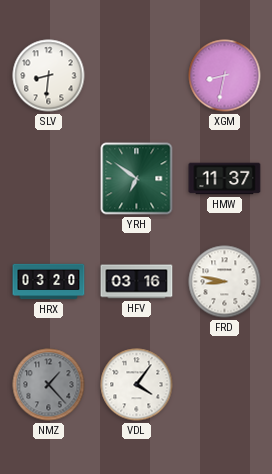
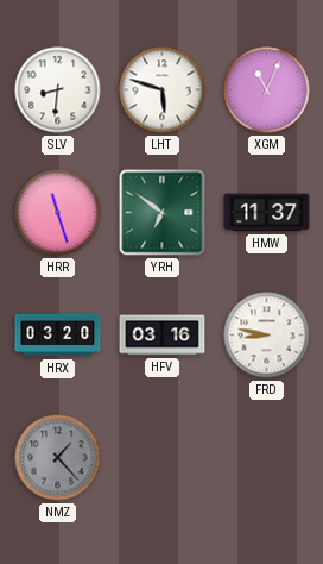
LHT: none -> 5:48 (163, 90)
XGM: 8:32 -> 11:04 (267, 90)
HRR: none -> 11:27 (58, 213)
VDL: 4:06 -> none (137, 385)
